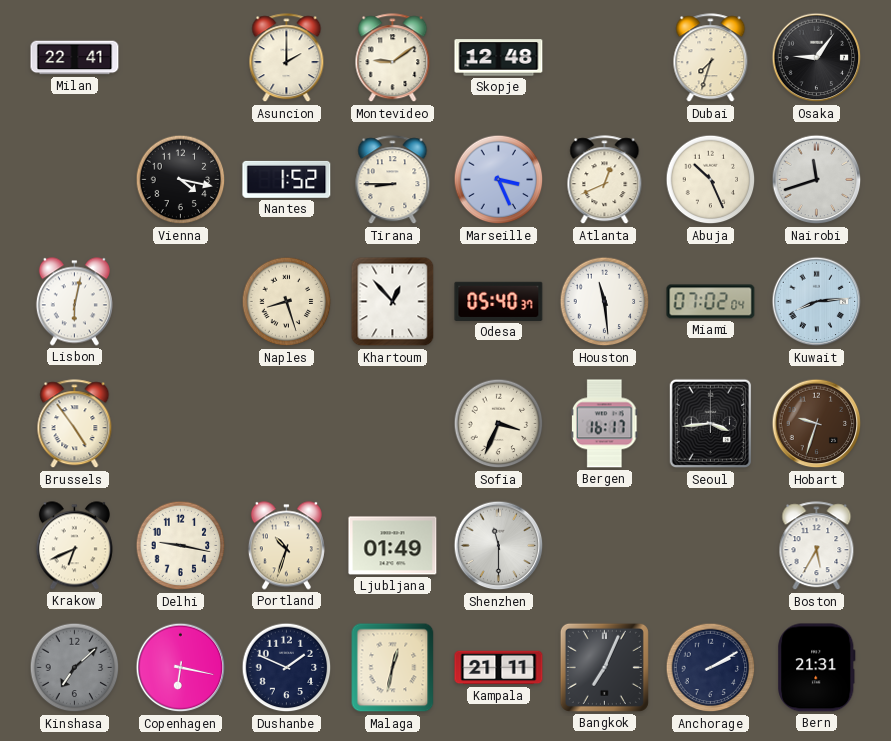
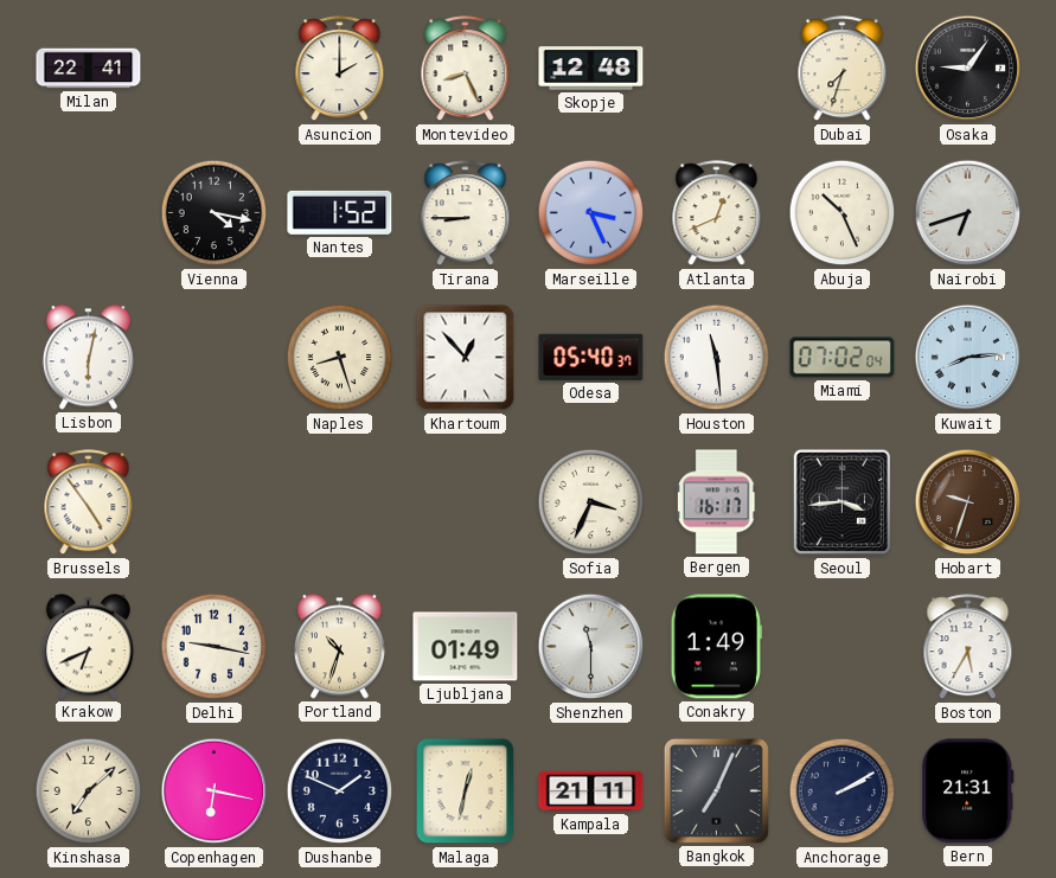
Montevideo: 9:09 -> 8:26 (466, 69)
Nairobi: 11:42 -> 6:42 (968, 213)
Conakry: none -> 1:49 (716, 647)
Kinshasa dial: grey -> cream (89, 792)
